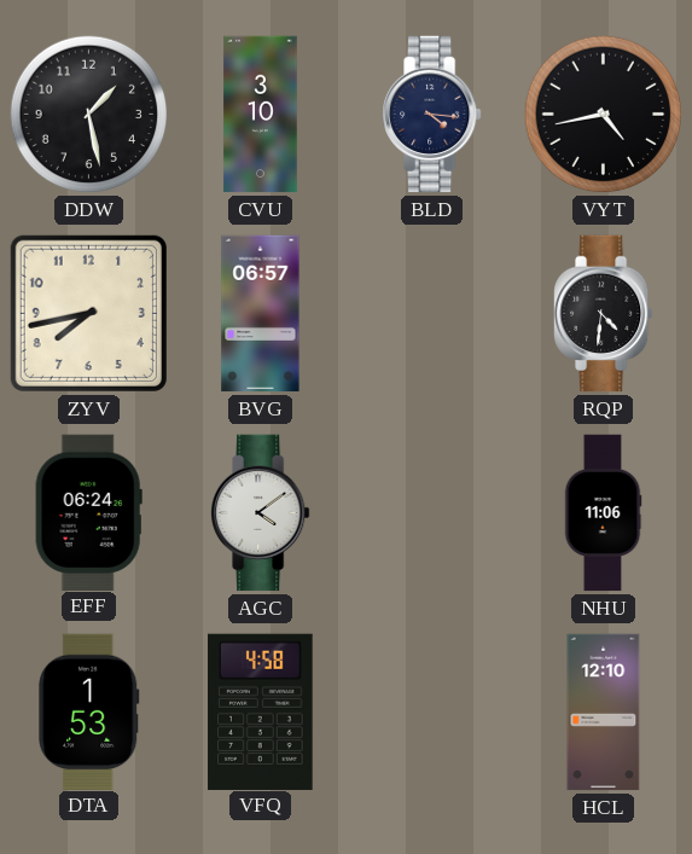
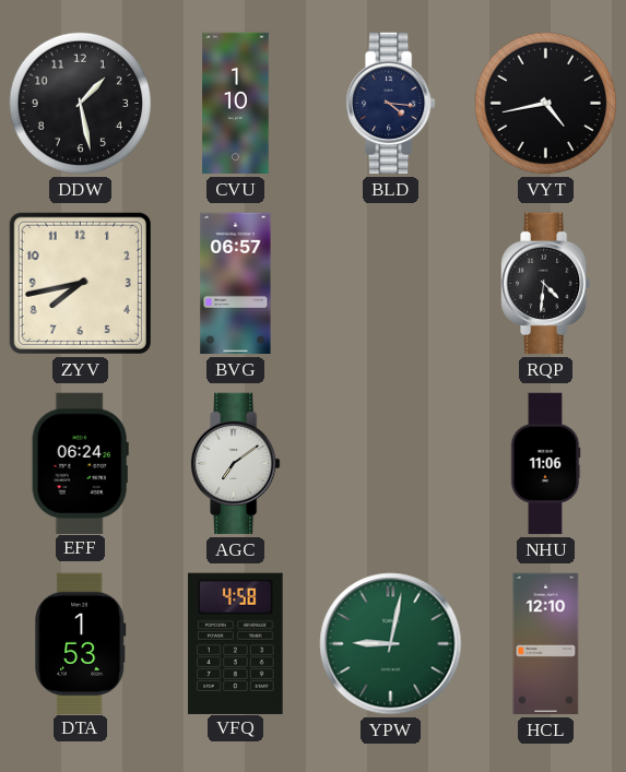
CVU: 3:10 -> 1:10 (236, 104)
AGC: 4:09 -> 7:09 (236, 464)
YPW: none -> 9:02 (391, 644)
